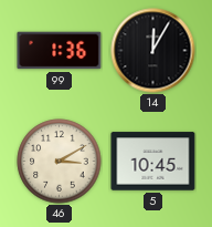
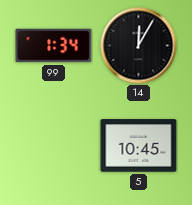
99: 1:36 -> 1:34 (54, 46)
46: 3:10 -> none (60, 162)
